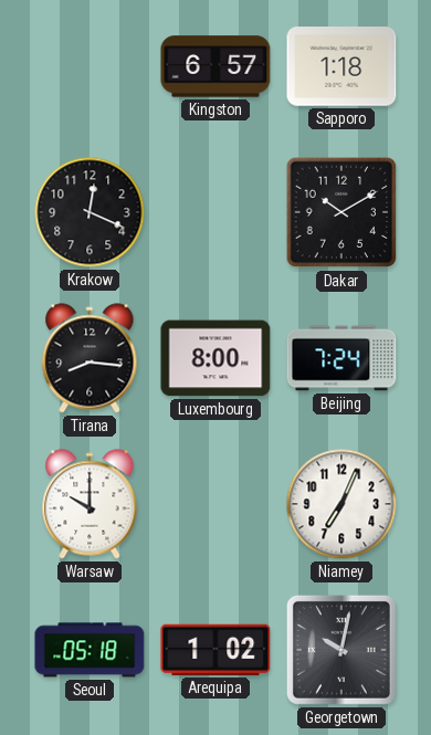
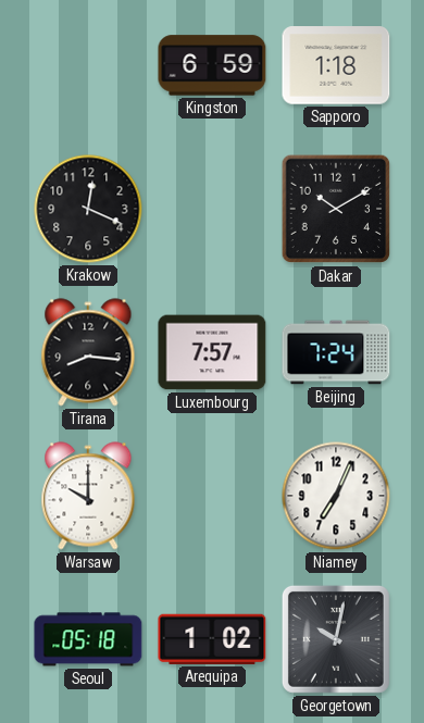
Kingston: 6:57 -> 6:59 (212, 65)
Luxembourg: 8:00 -> 7:57 (212, 352)
